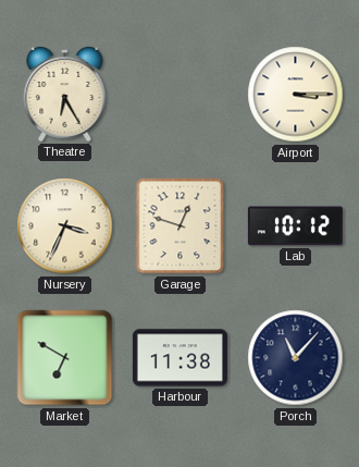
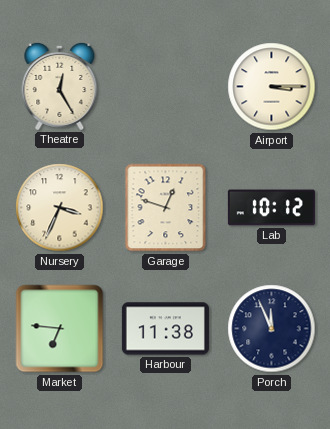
Theatre: 6:25 -> 12:25 (60, 86)
Market: 6:50 -> 6:46 (60, 329)
Porch: 11:07 -> 11:56 (272, 329)
